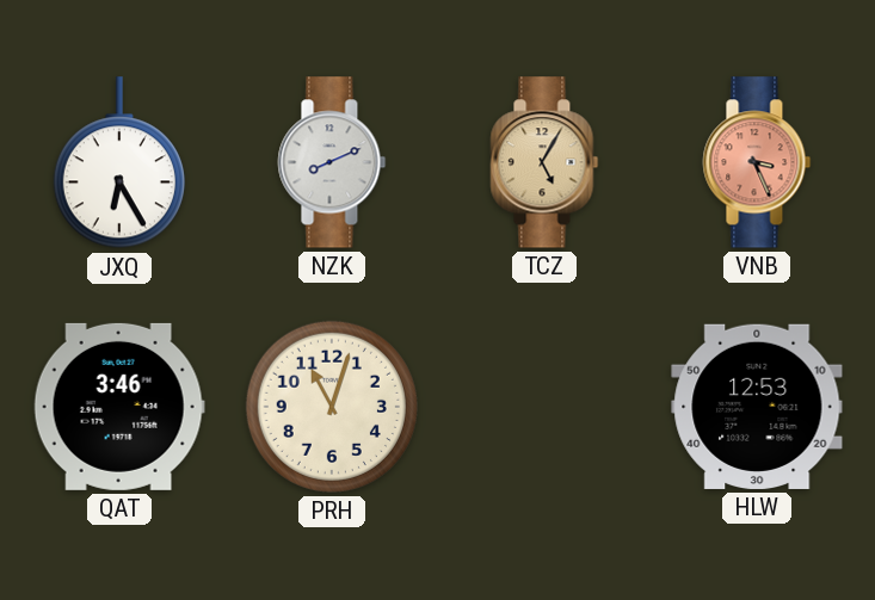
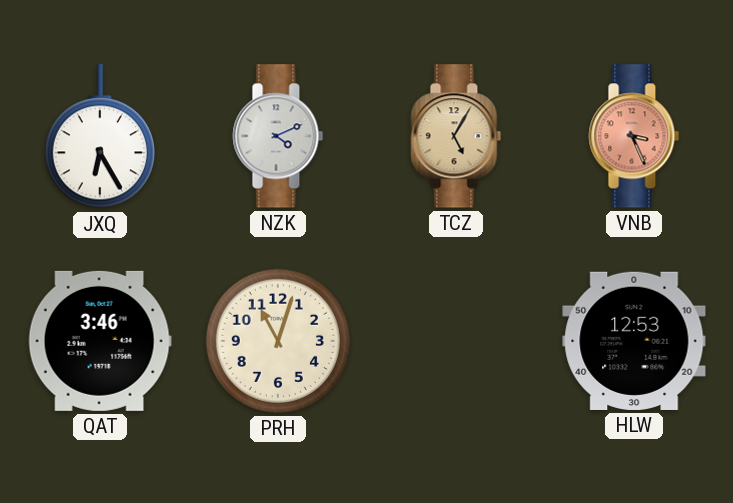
NZK: 8:11 -> 4:11 (278, 136)
